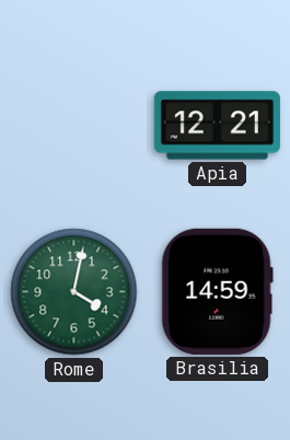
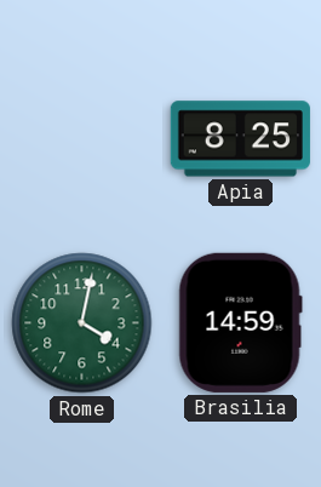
Apia: 12:21 -> 8:25 (240, 139)
